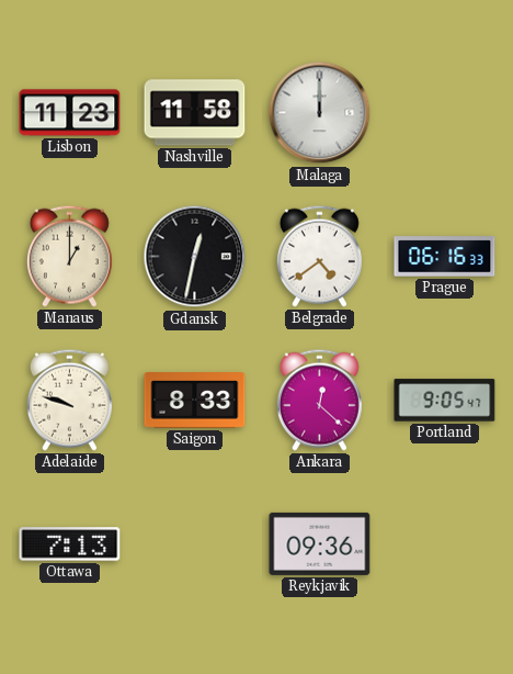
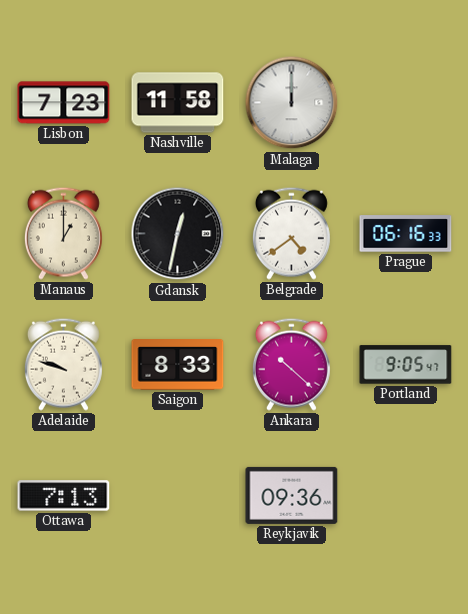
Lisbon: 11:23 -> 7:23 (64, 103)
Ankara: 12:22 -> 10:22 (291, 364)
